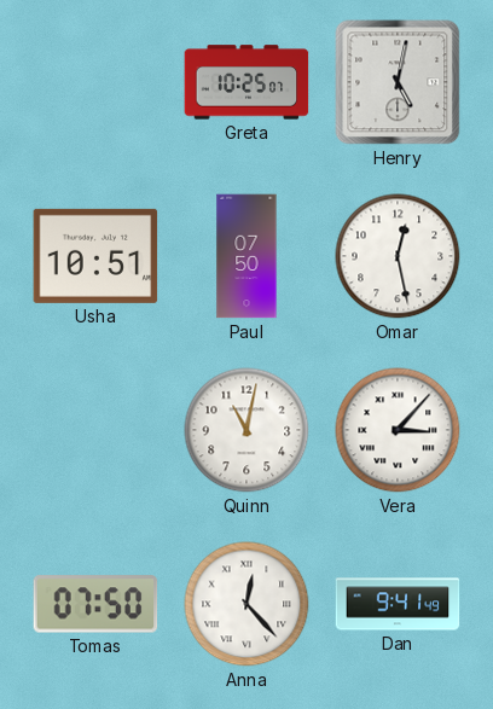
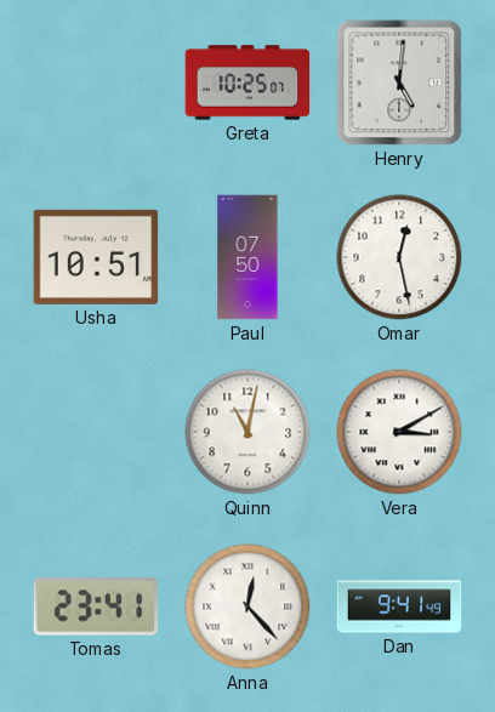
Henry: 5:02 -> 5:01 (399, 82)
Vera: 3:07 -> 3:10 (399, 432)
Tomas: 07:50 -> 23:41 (96, 606)
